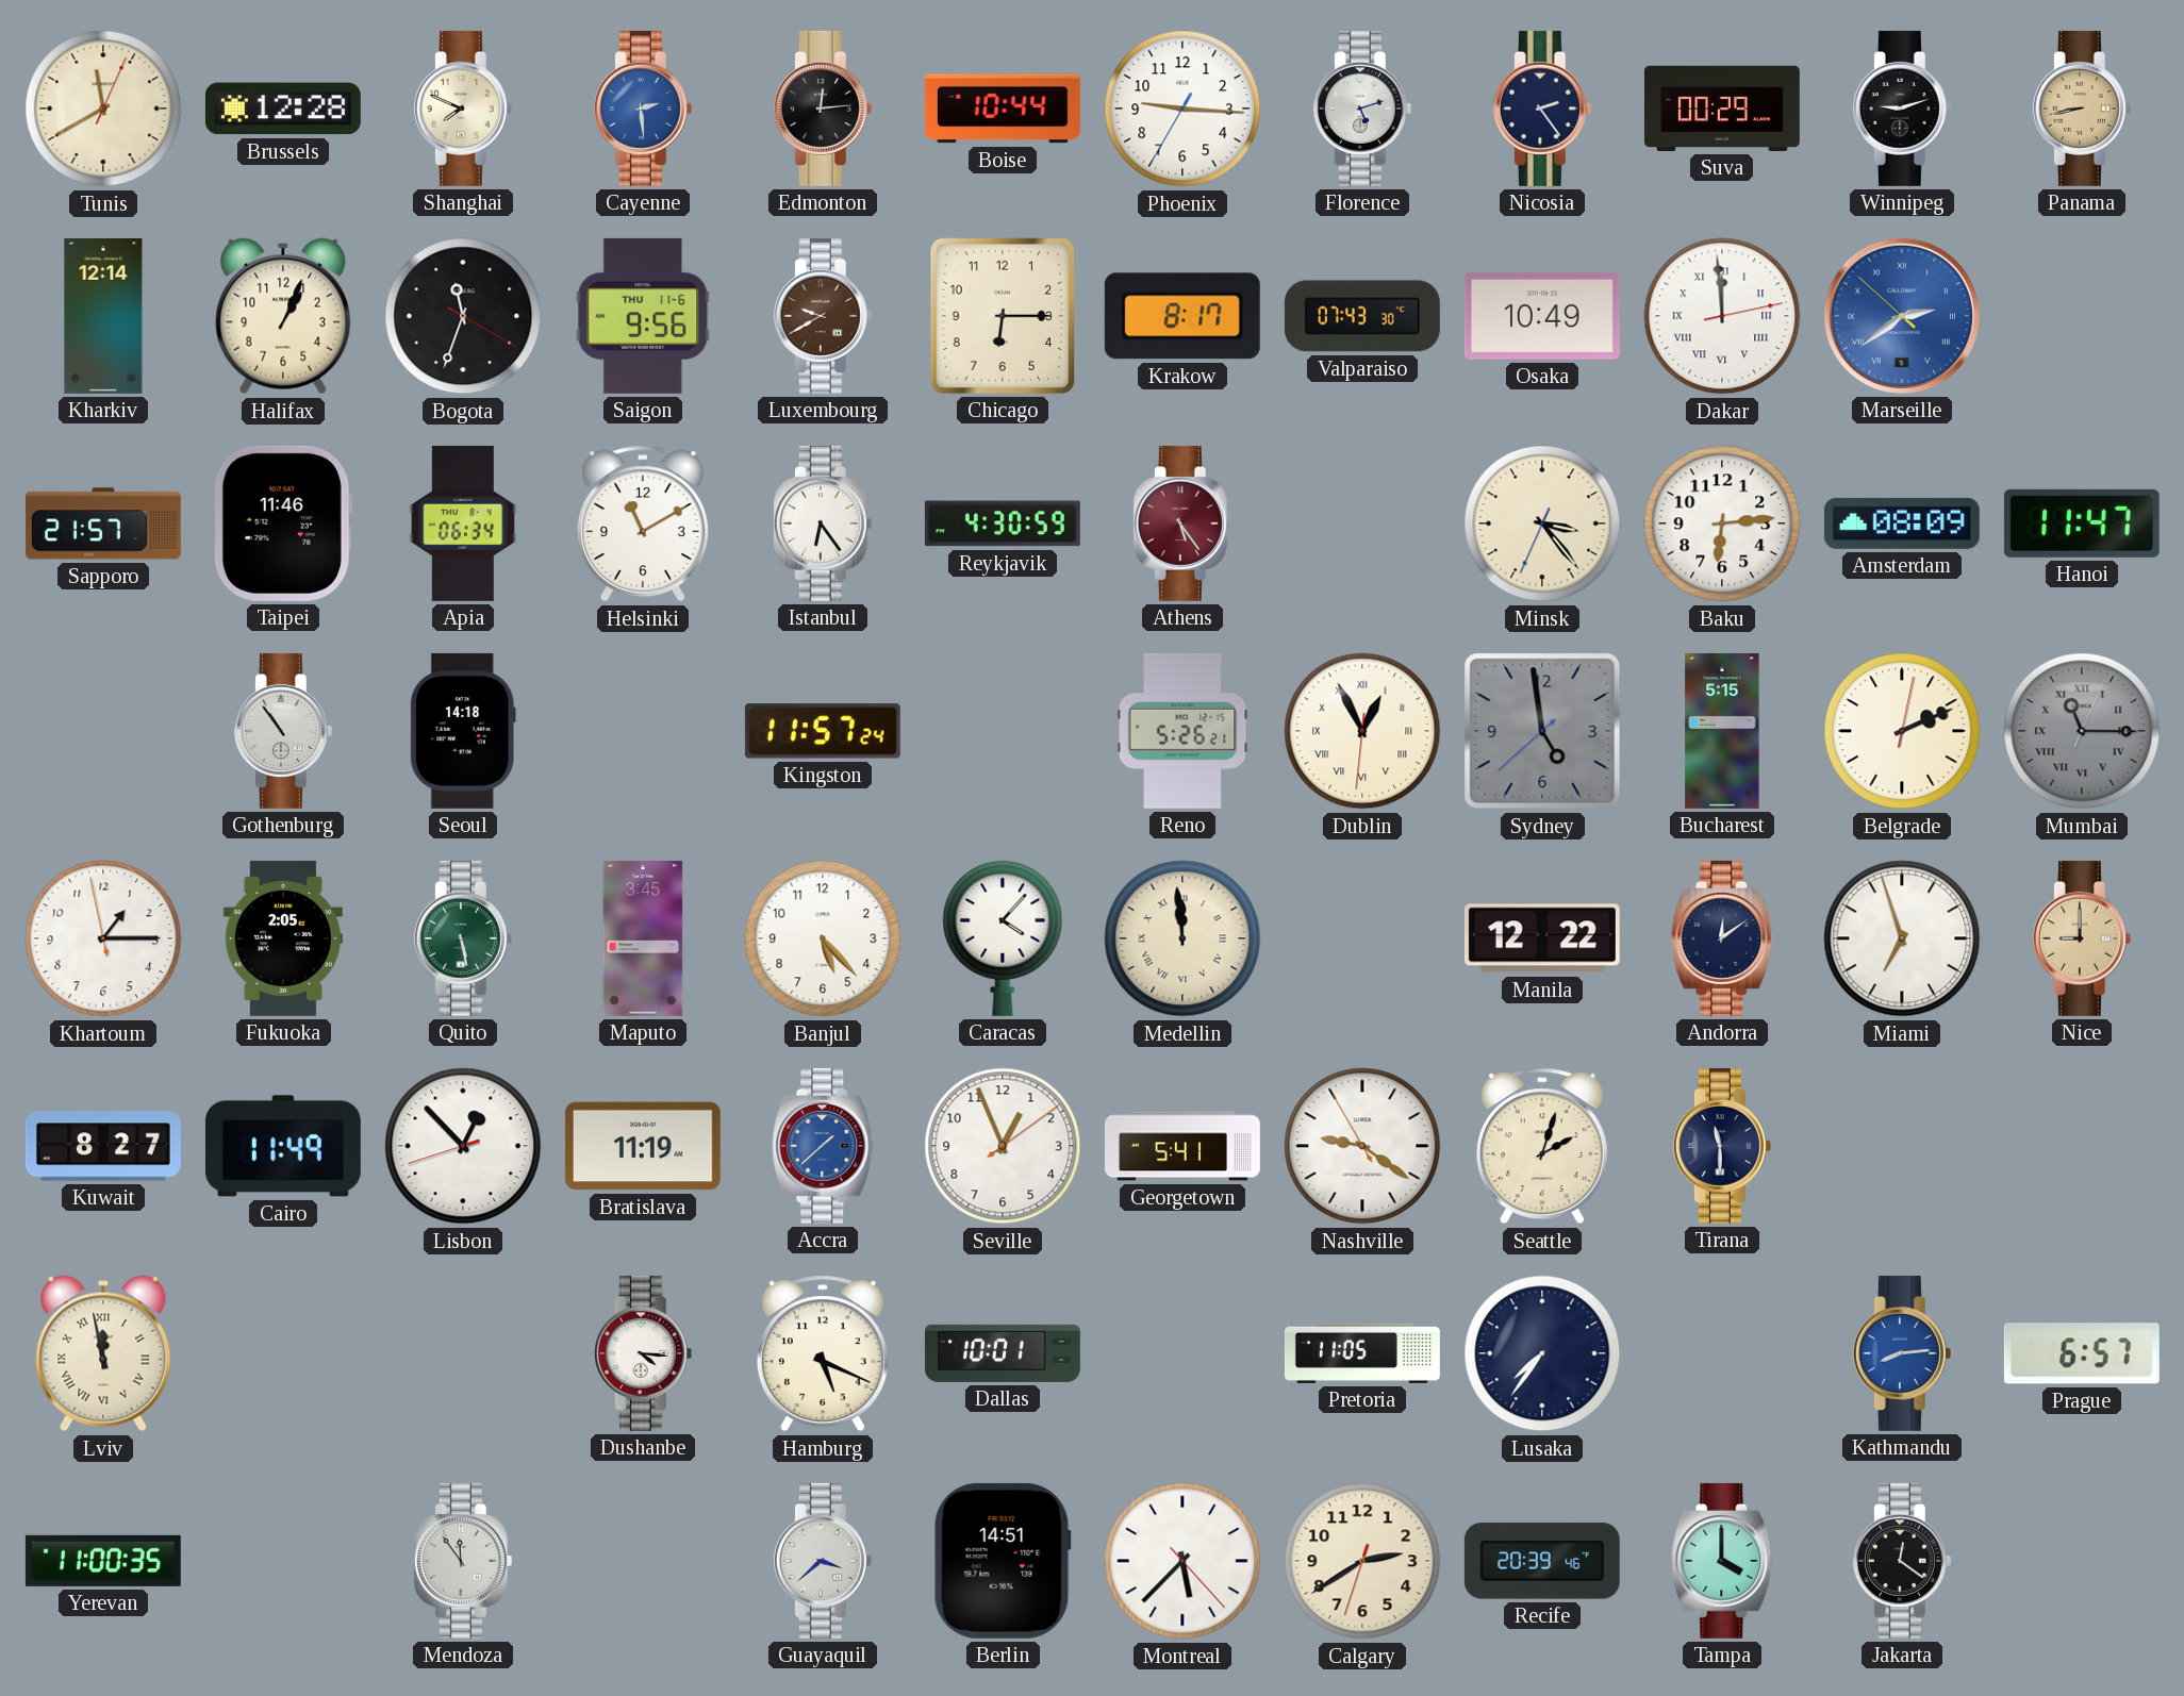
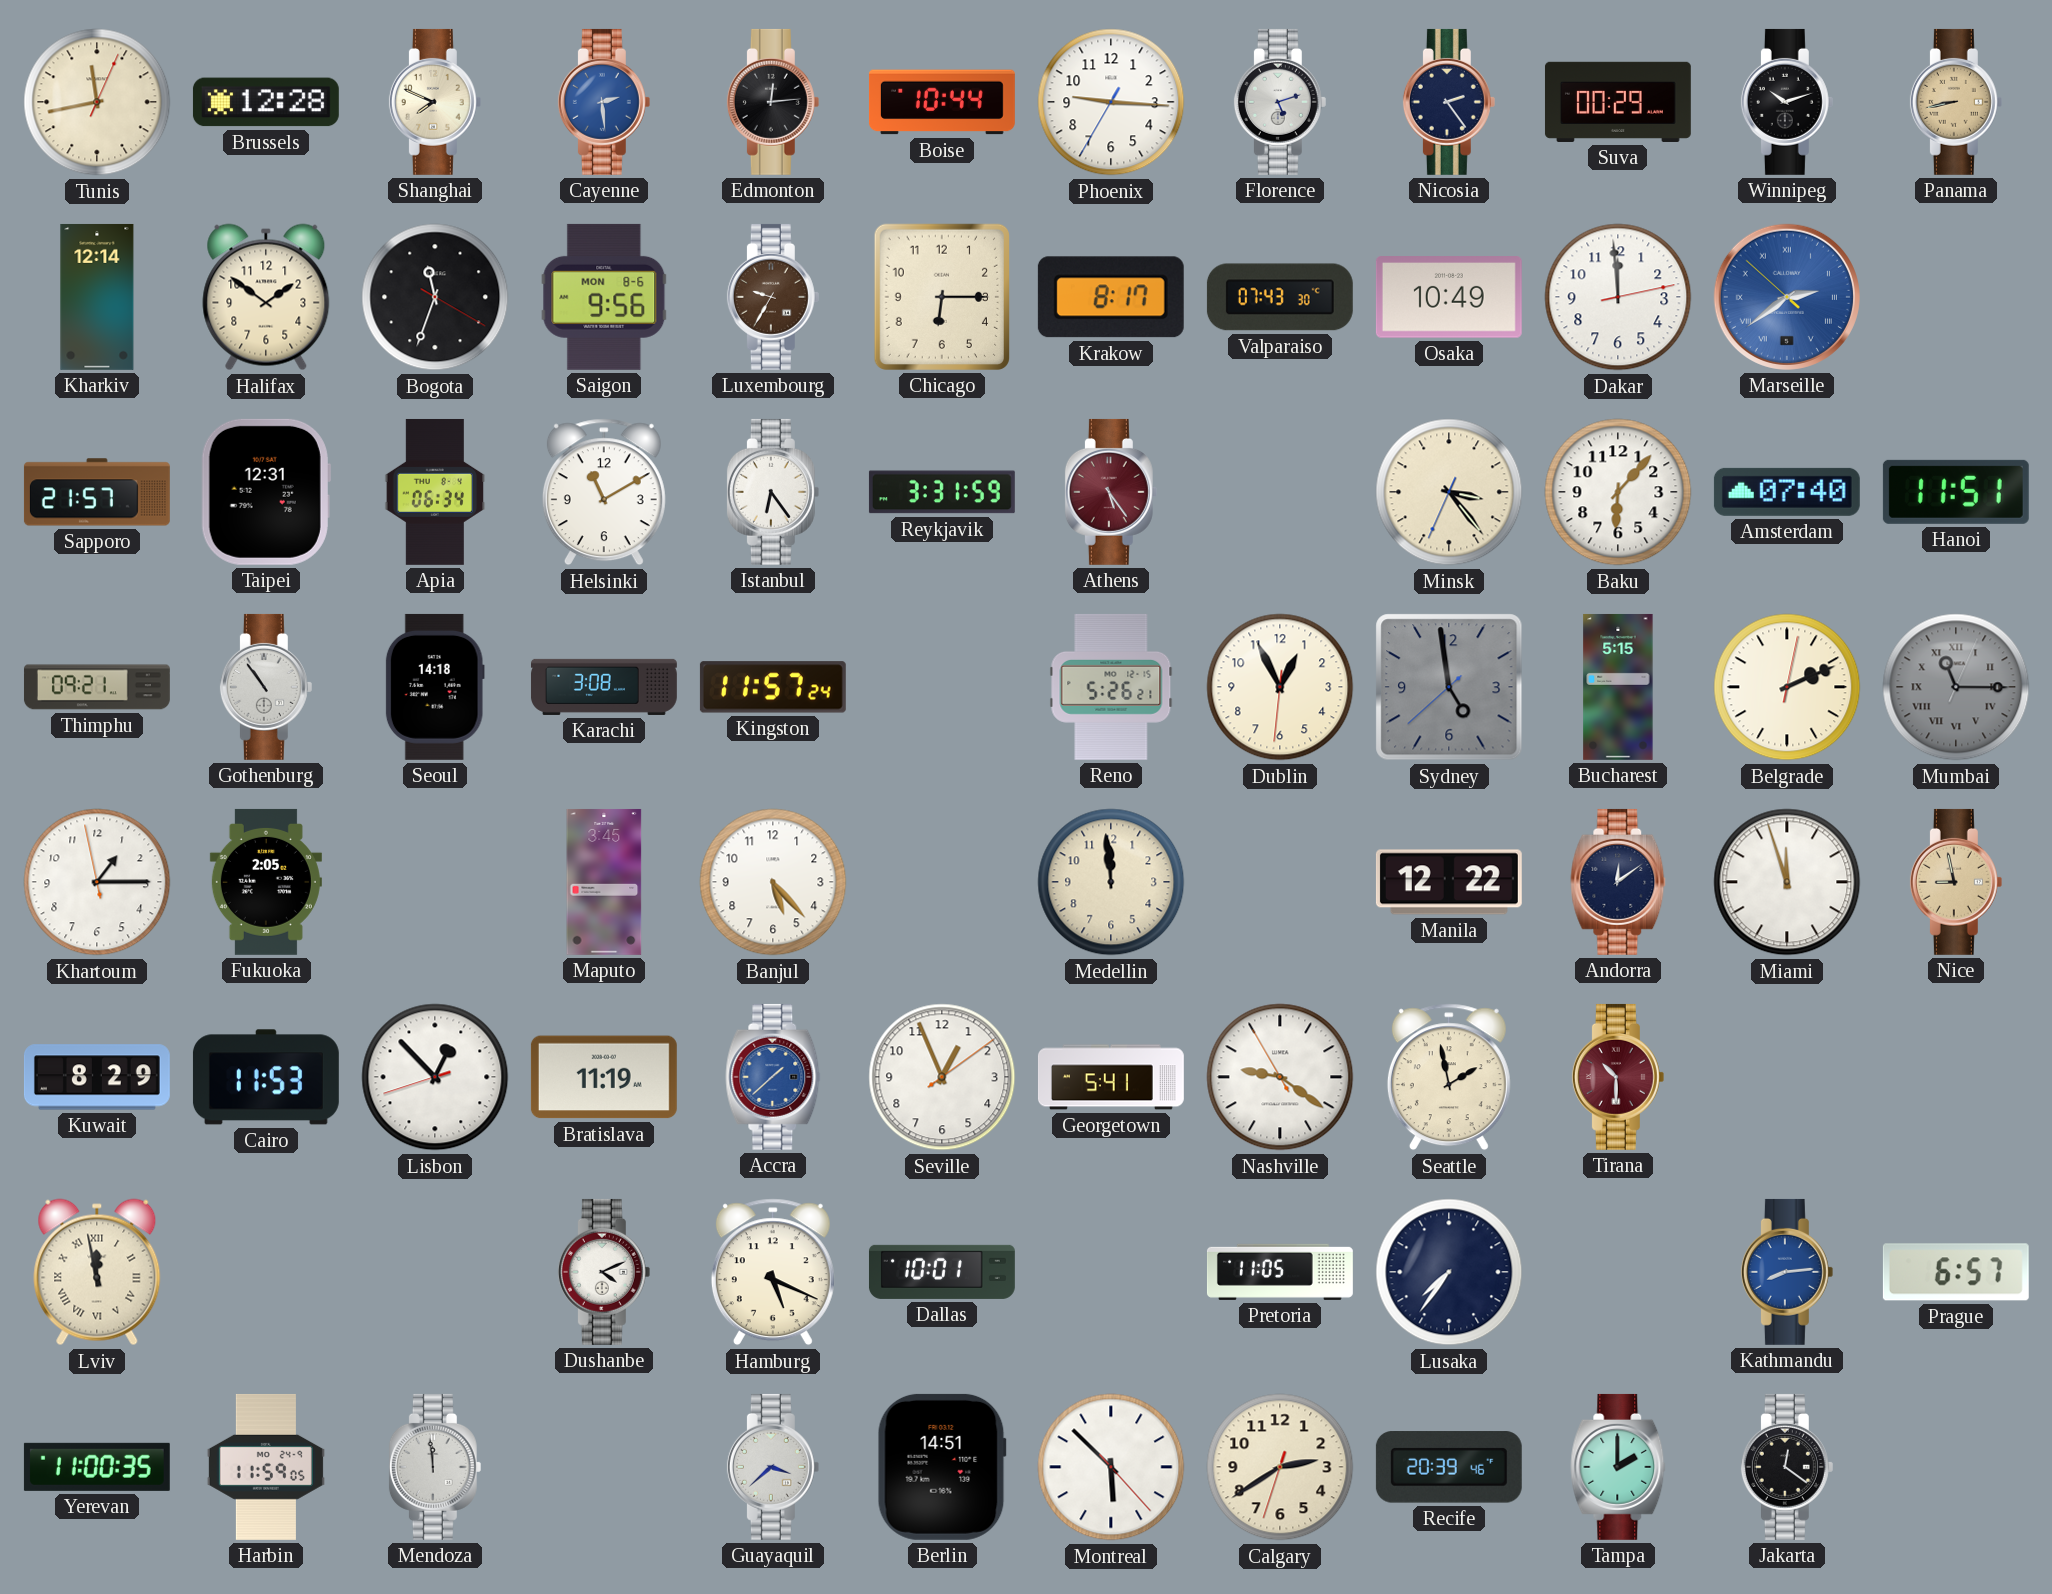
Tunis: 11:40 -> 11:43 (97, 102)
Winnipeg: 9:12 -> 10:12 (1787, 102)
Halifax: 1:04 -> 1:51 (266, 297)
Saigon date: THU 11-6 -> MON 8-6 (604, 297)
Luxembourg: 9:40 -> 9:35 (773, 297)
Dakar numerals: Roman -> Arabic (1618, 297)
Taipei: 11:46 -> 12:31 (266, 492)
Reykjavik: 4:30 -> 3:31 (942, 492)
Baku: 6:14 -> 6:07 (1618, 492)
Amsterdam: 08:09 -> 07:40 (1787, 492)
Hanoi: 11:47 -> 11:51 (1956, 492)
Thimphu: none -> 09:21 (97, 687)
Karachi: none -> 3:08 (604, 687)
Dublin numerals: Roman -> Arabic (1280, 687)
Quito: 5:28 -> none (463, 938)
Caracas: 4:07 -> none (1003, 938)
Medellin numerals: Roman -> Arabic (1111, 882)
Miami: 6:57 -> 11:57 (1787, 882)
Nice: 9:00 -> 8:58 (1956, 882)
Kuwait: 8:27 -> 8:29 (97, 1077)
Cairo: 11:49 -> 11:53 (266, 1077)
Seattle: 2:03 -> 1:58 (1449, 1077)
Tirana: 11:30 -> 10:30 (1618, 1077)
Tirana dial: navy -> burgundy (1618, 1077)
Dushanbe: 4:16 -> 4:11 (604, 1272)
Harbin: none -> 11:59 (266, 1467)
Mendoza: 11:54 -> 11:59 (435, 1467)
Montreal: 5:37 -> 5:52 (1111, 1467)
Tampa: 4:00 -> 2:00 (1618, 1467)
